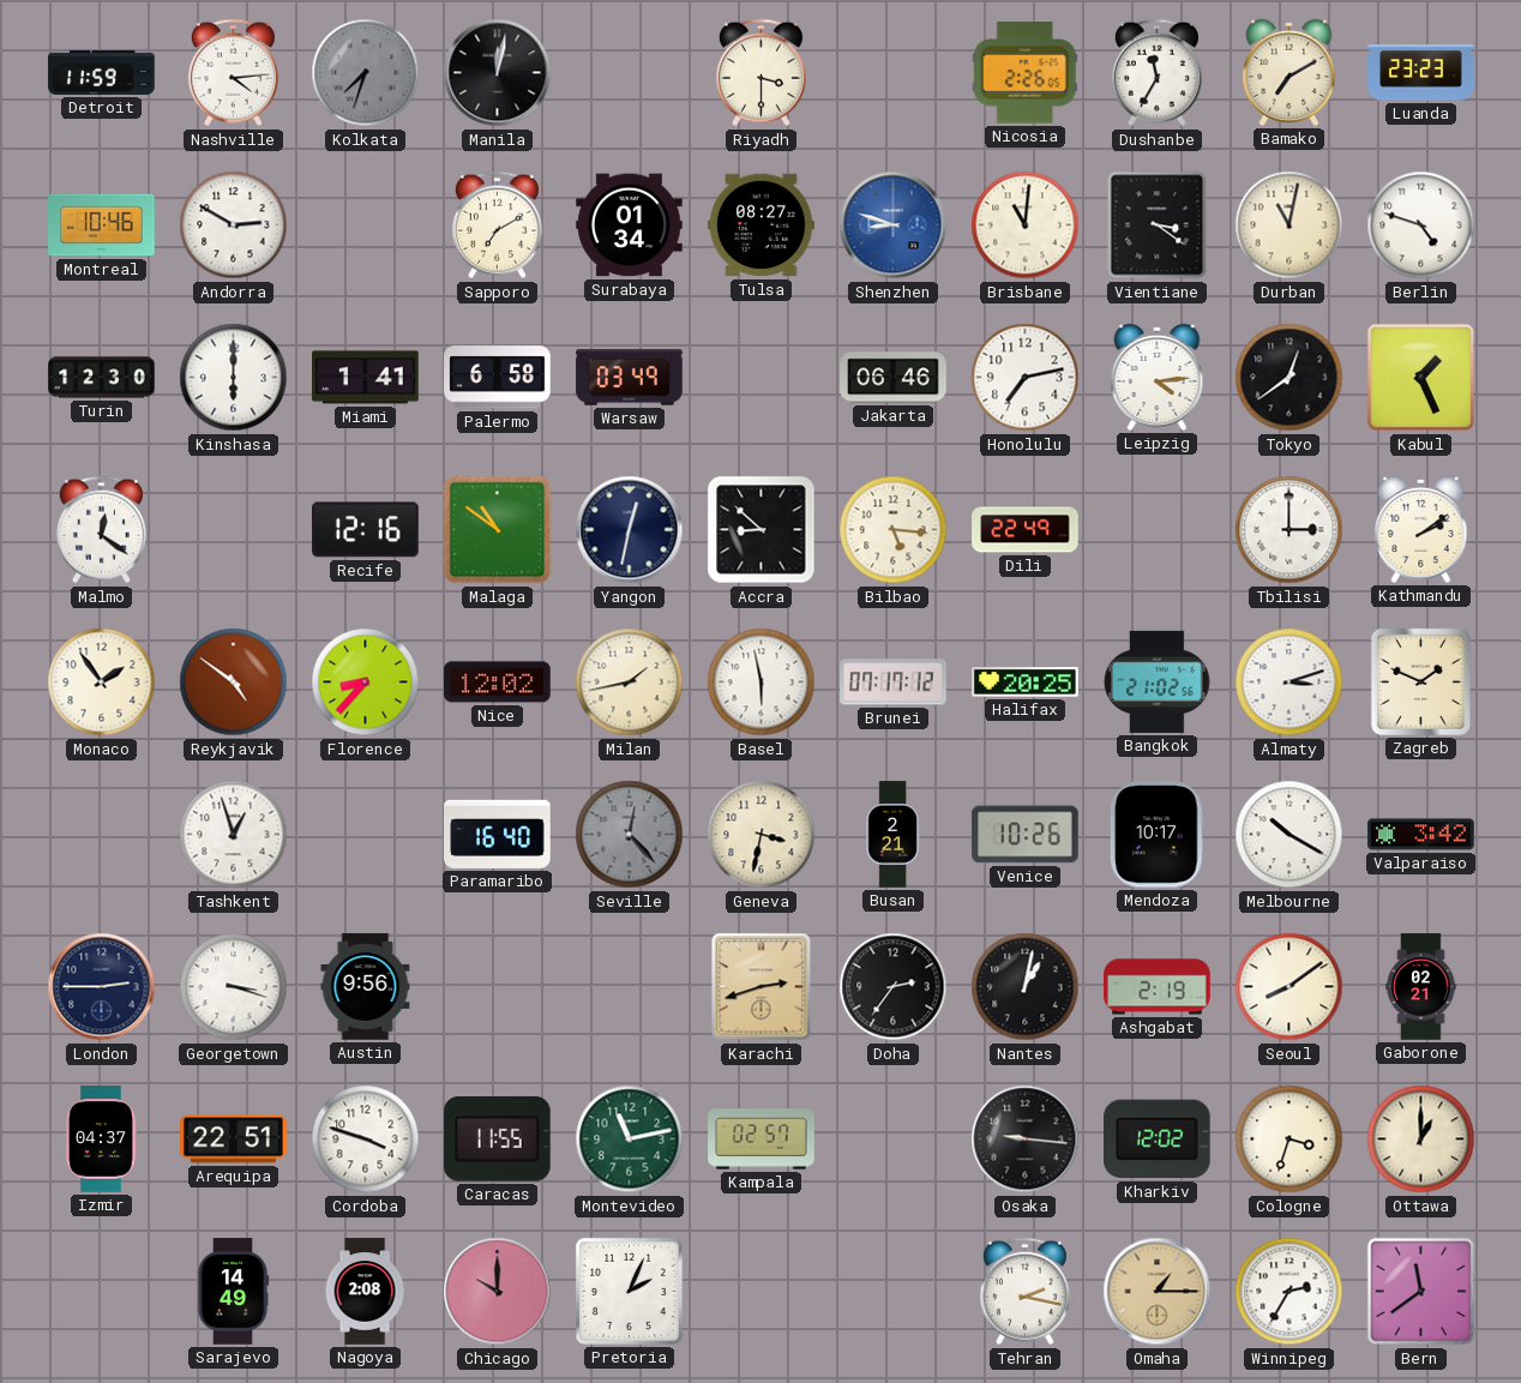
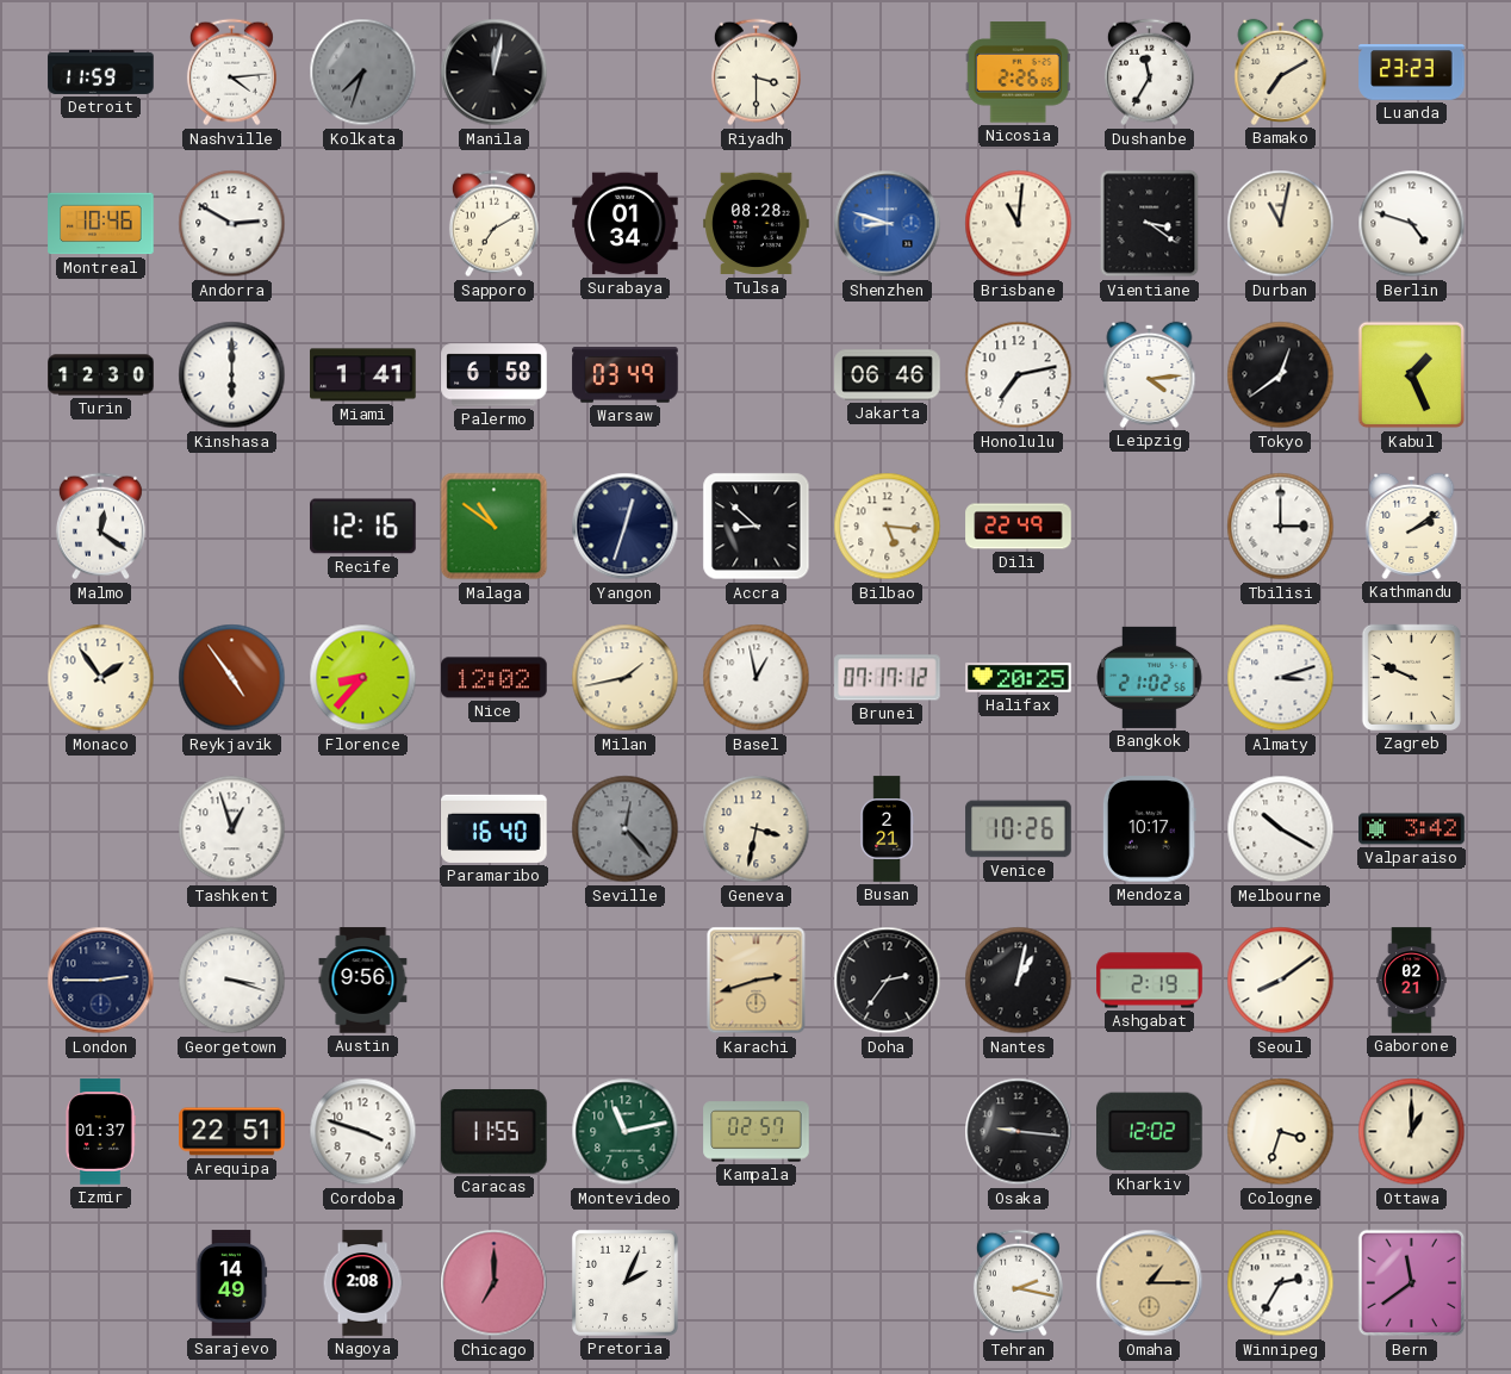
Tulsa: 08:27 -> 08:28 (757, 224)
Yangon: 12:32 -> 12:33 (626, 527)
Reykjavik: 4:51 -> 4:54 (232, 678)
Basel: 5:58 -> 12:58 (757, 678)
Zagreb: 1:49 -> 9:49 (1411, 677)
Izmir: 04:37 -> 01:37 (100, 1132)
Chicago: 10:00 -> 7:00 (495, 1283)
